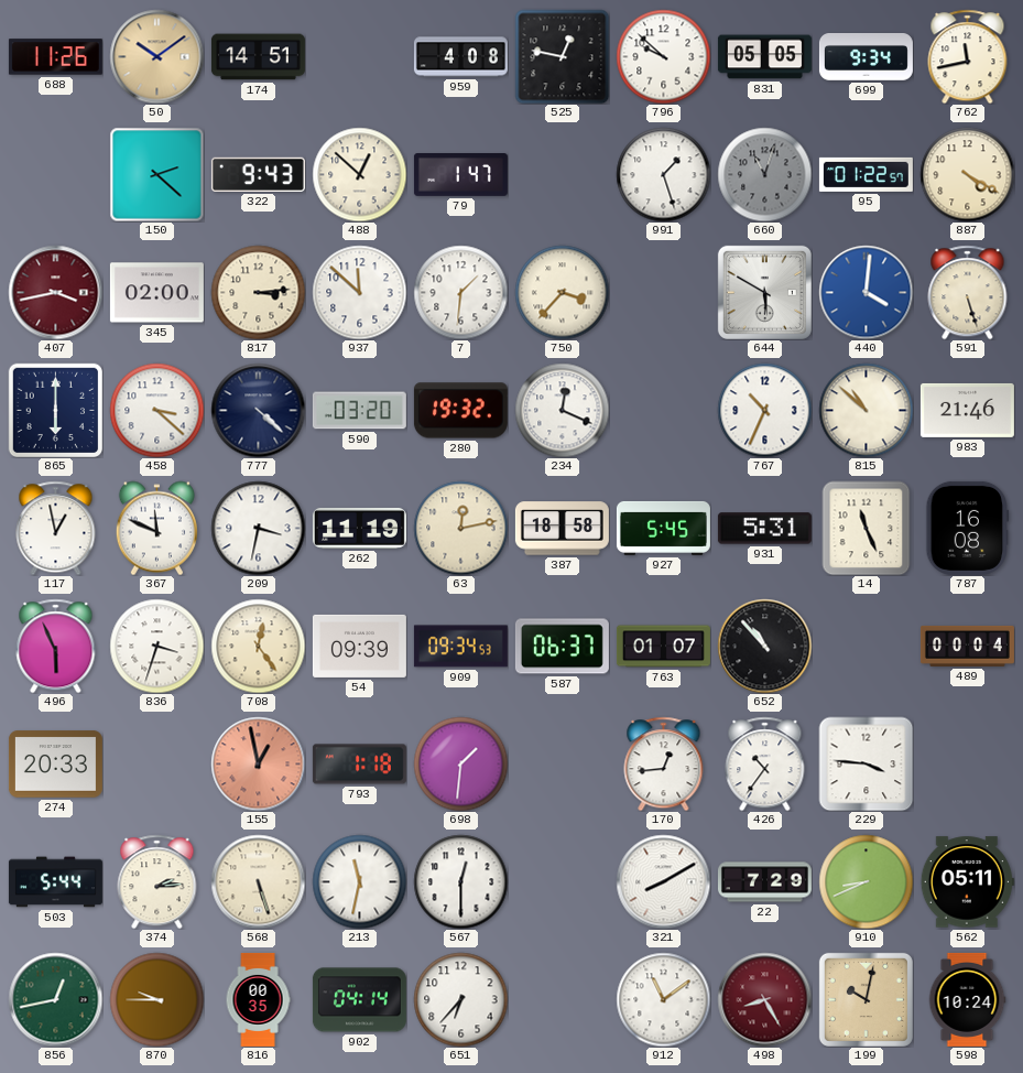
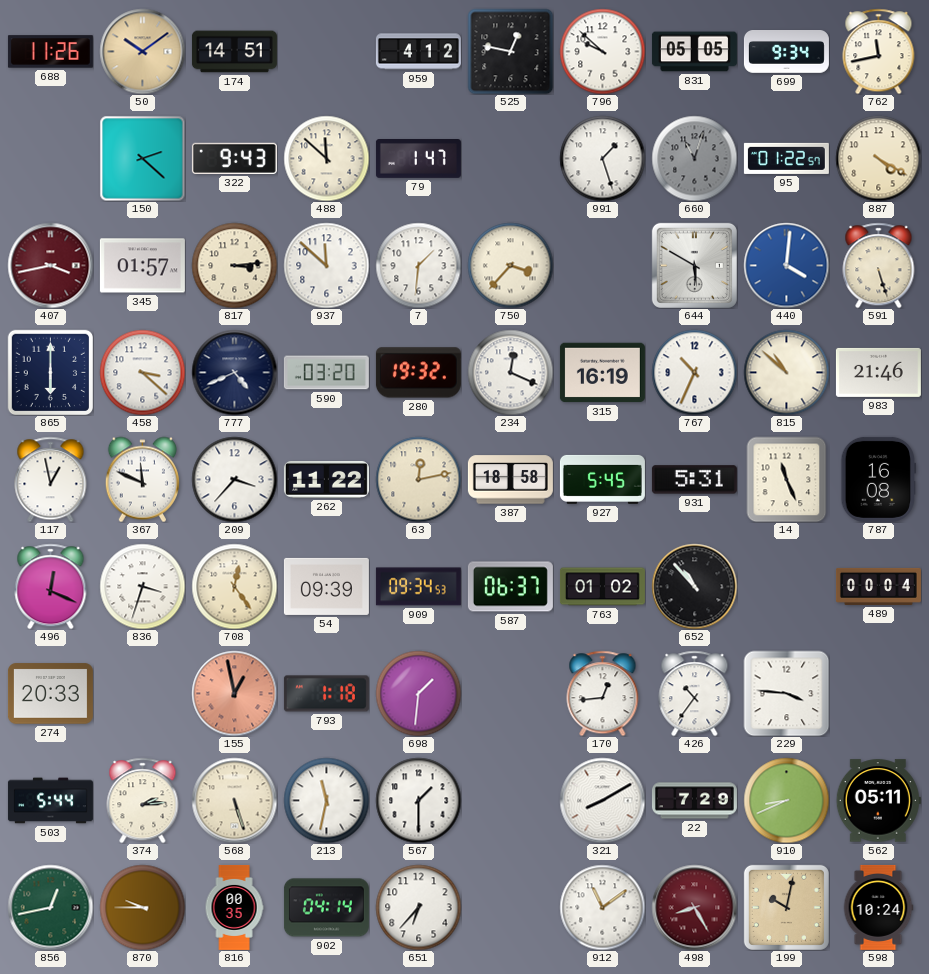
959: 4:08 -> 4:12 (418, 52)
488: 12:52 -> 11:52 (326, 158)
345: 02:00 -> 01:57 (142, 266)
777: 4:22 -> 4:41 (234, 372)
315: none -> 16:19 (602, 373)
209: 3:32 -> 3:37 (234, 479)
262: 11:19 -> 11:22 (326, 479)
496: 5:56 -> 12:19 (51, 586)
763: 01:07 -> 01:02 (602, 587)
567: 12:30 -> 1:30 (418, 800)
